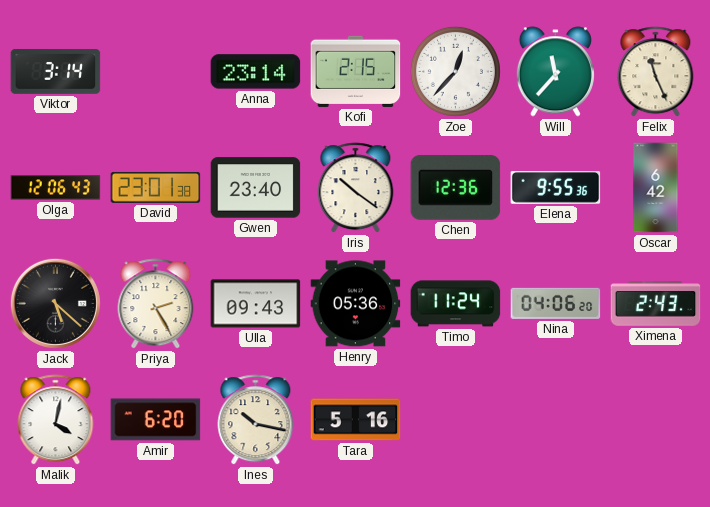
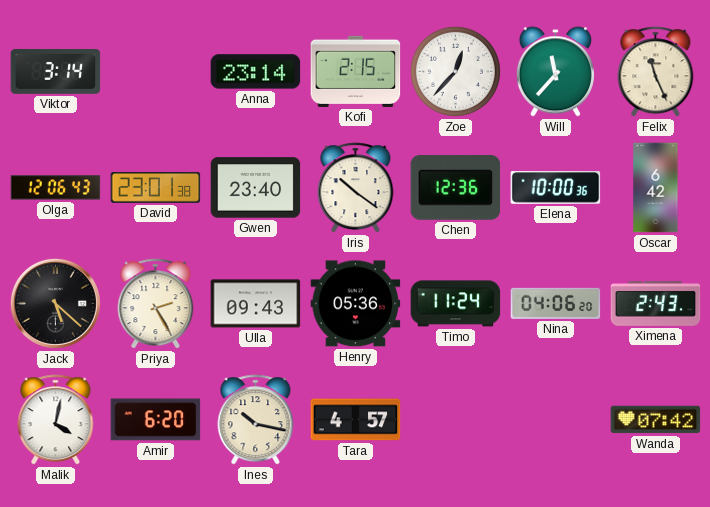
Elena: 9:55 -> 10:00 (556, 188)
Tara: 5:16 -> 4:57 (356, 420)
Wanda: none -> 07:42 (656, 420)
